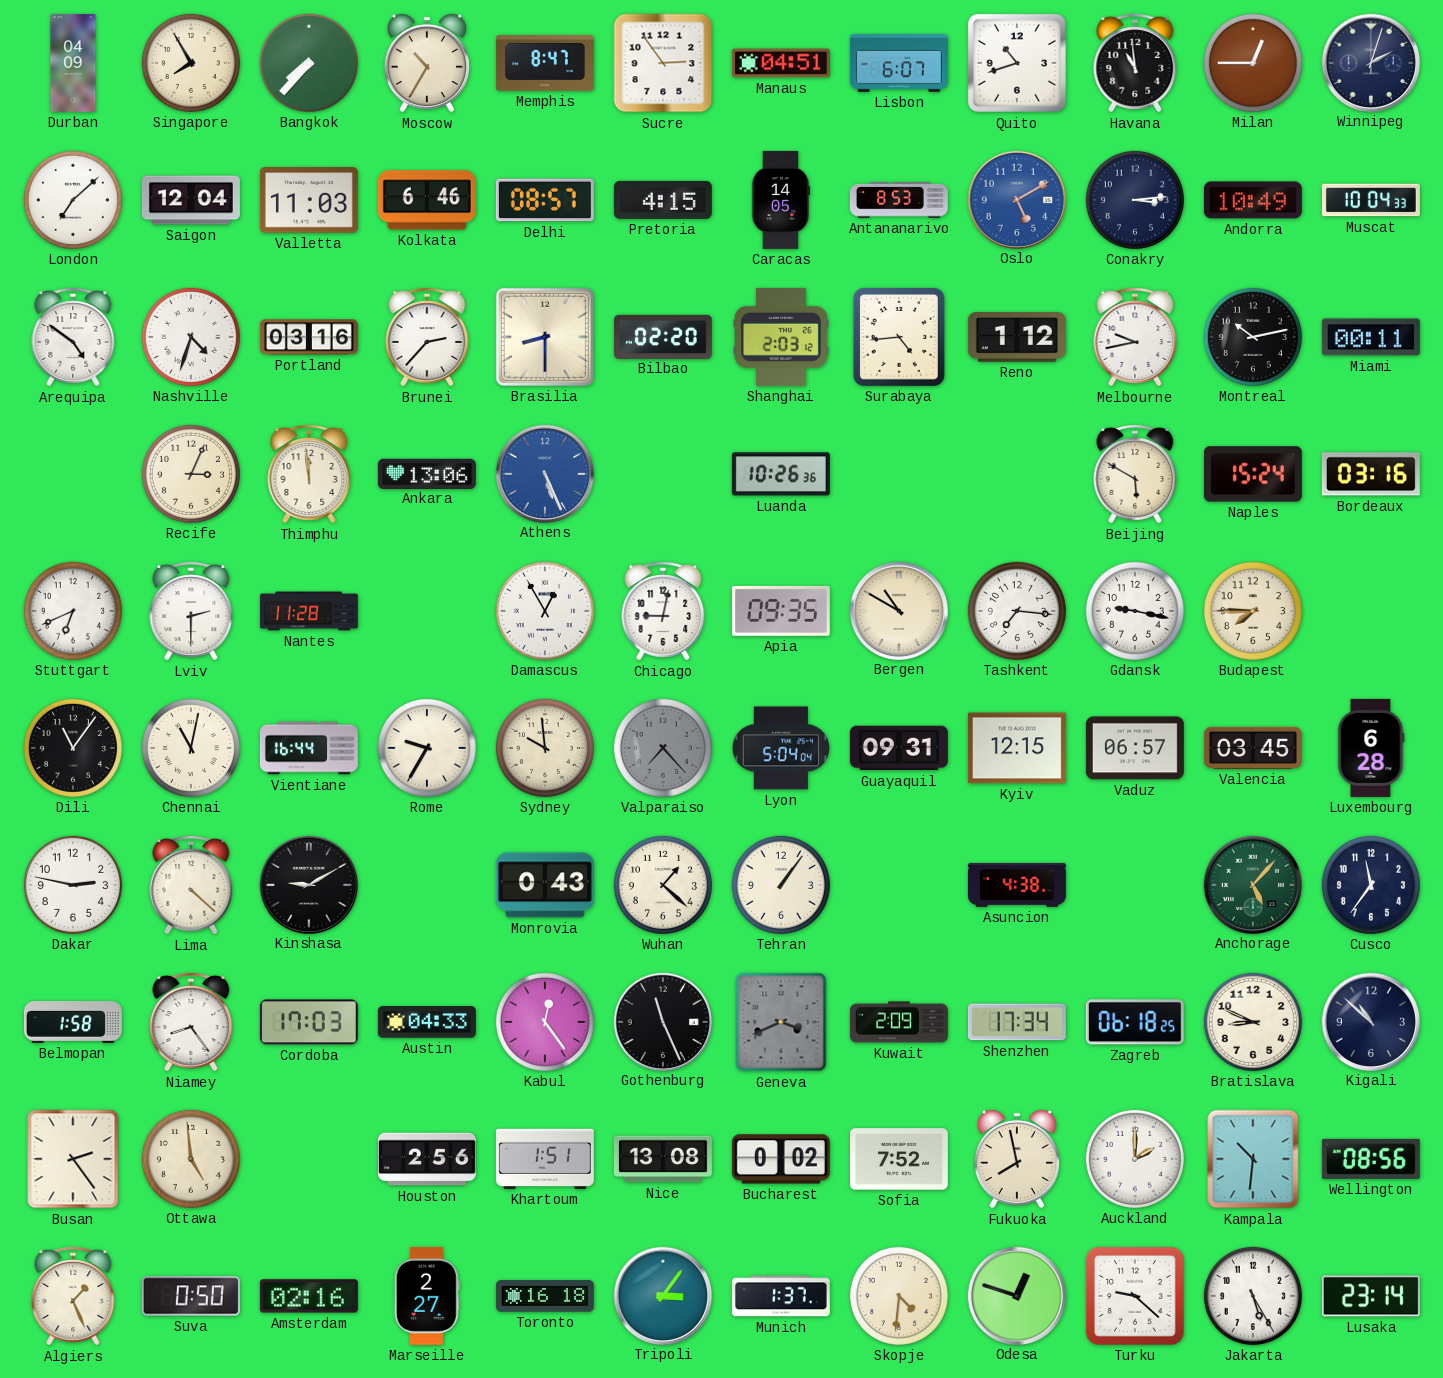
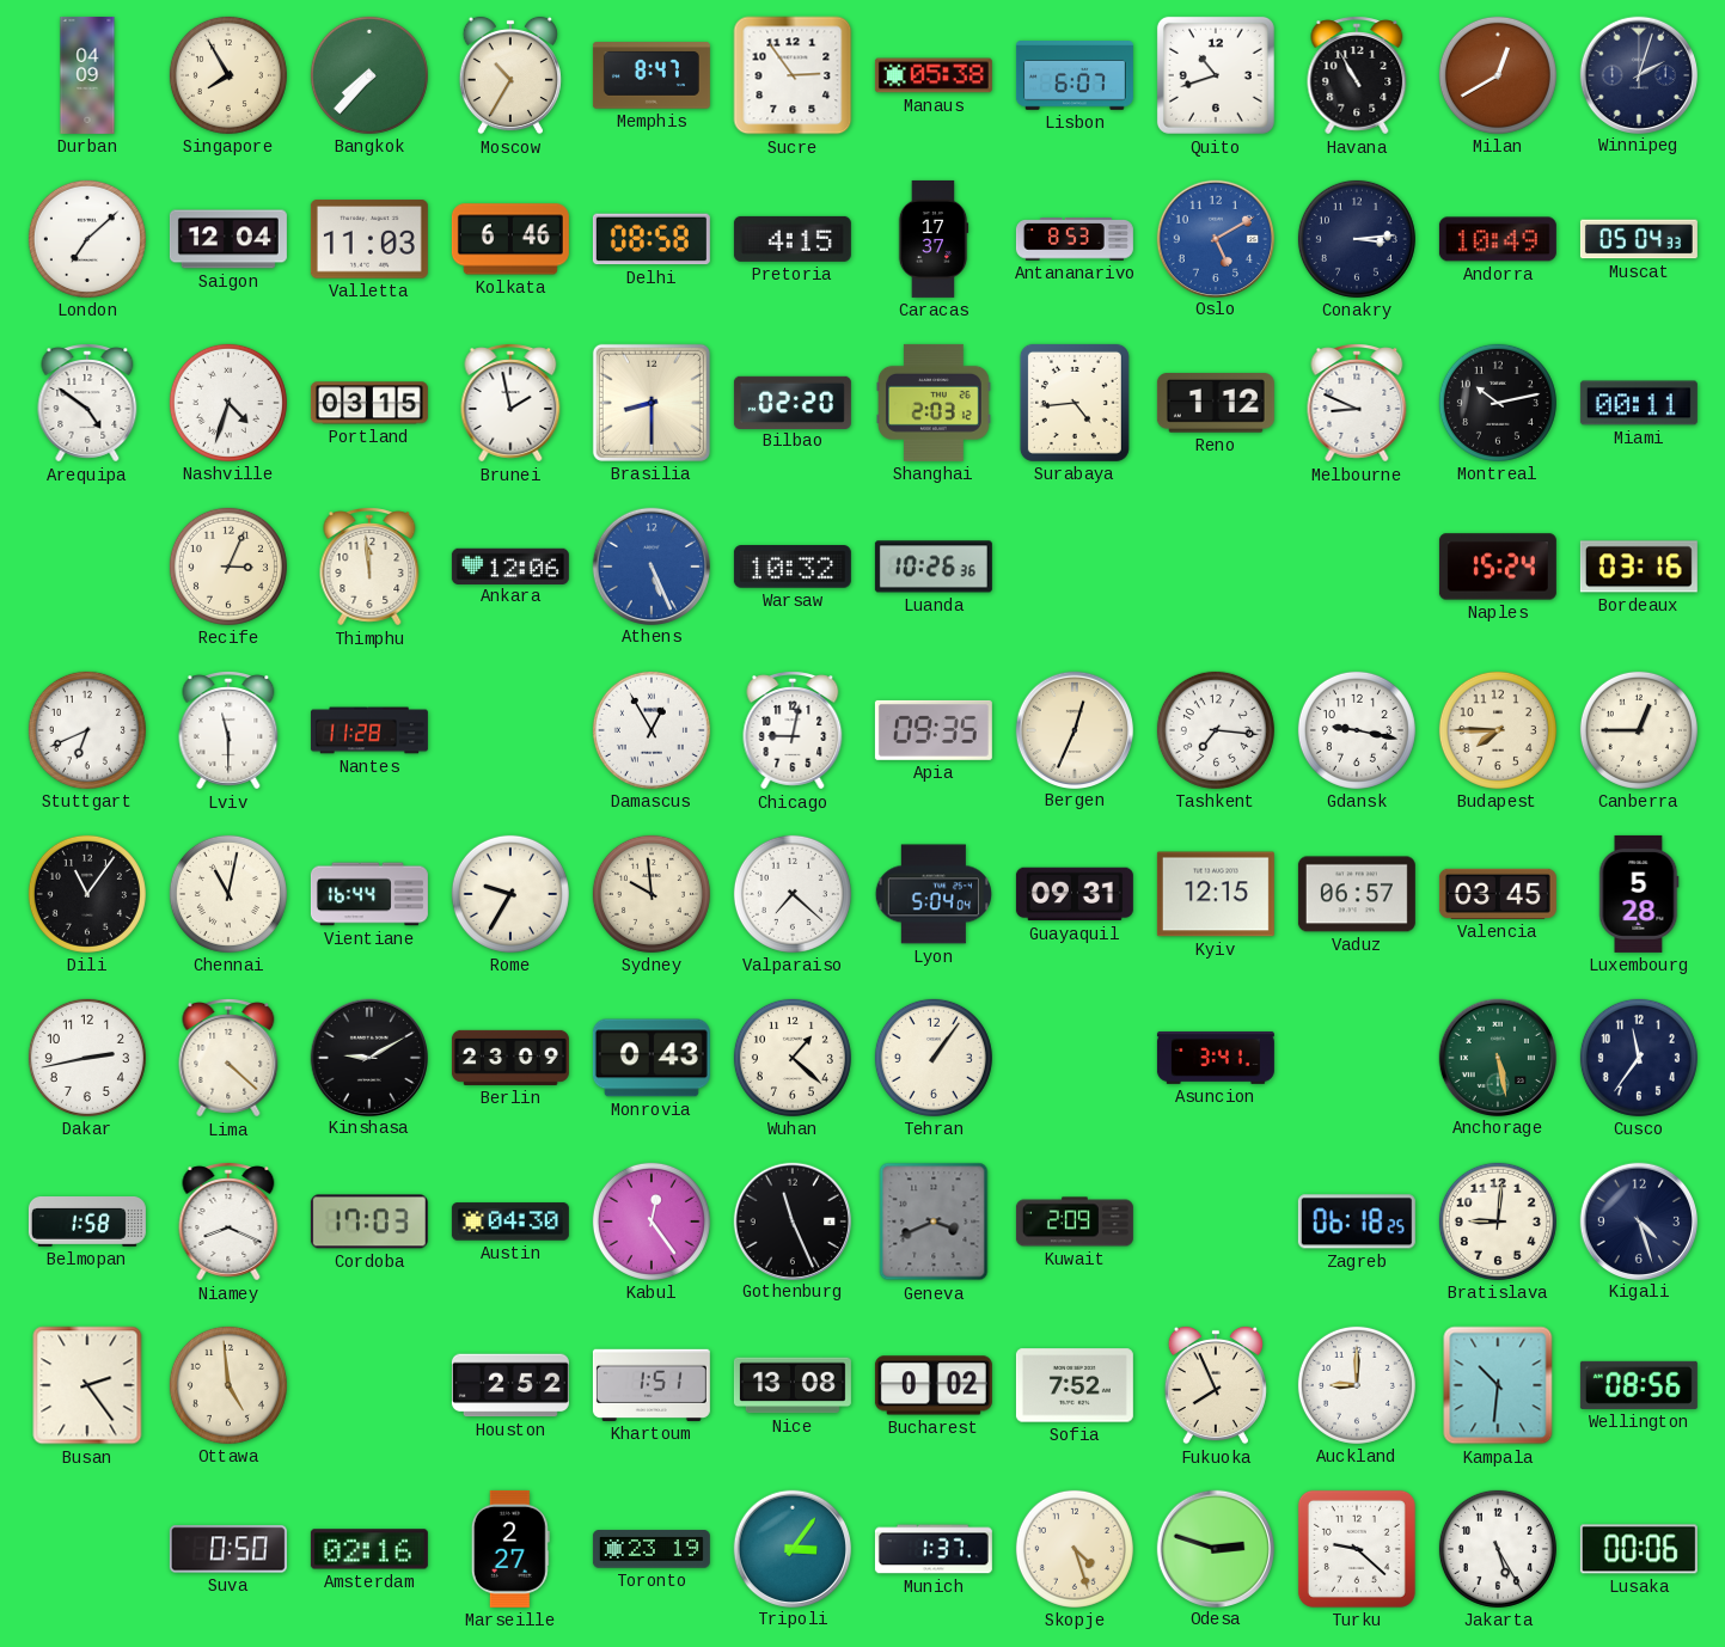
Manaus: 04:51 -> 05:38 (934, 75)
Havana: 10:59 -> 10:55 (1357, 75)
Milan: 12:45 -> 12:40 (1498, 75)
Delhi: 08:57 -> 08:58 (652, 239)
Caracas: 14:05 -> 17:37 (934, 239)
Muscat: 10:04 -> 05:04 (1639, 239)
Portland: 03:16 -> 03:15 (369, 403)
Brunei: 2:37 -> 1:58 (510, 403)
Melbourne: 9:43 -> 8:49 (1357, 403)
Ankara: 13:06 -> 12:06 (510, 565)
Warsaw: none -> 10:32 (793, 567)
Beijing: 5:50 -> none (1135, 474)
Lviv: 2:30 -> 11:30 (228, 730)
Bergen: 10:50 -> 12:34 (1073, 729)
Canberra: none -> 12:45 (1639, 730)
Valparaiso: 7:23 -> 7:22 (793, 894)
Valparaiso dial: grey -> white (793, 894)
Luxembourg: 6:28 -> 5:28 (1639, 894)
Dakar: 2:47 -> 2:43 (87, 1058)
Berlin: none -> 23:09 (510, 1058)
Asuncion: 4:38 -> 3:41 (1216, 1058)
Anchorage: 5:07 -> 5:28 (1497, 1057)
Niamey: 8:24 -> 8:19 (228, 1222)
Austin: 04:33 -> 04:30 (510, 1222)
Shenzhen: 17:34 -> none (1017, 1022)
Bratislava: 8:49 -> 9:01 (1498, 1222)
Kigali: 10:52 -> 4:27 (1638, 1220)
Houston: 2:56 -> 2:52 (510, 1385)
Fukuoka: 7:58 -> 7:56 (1216, 1385)
Auckland: 2:00 -> 9:00 (1357, 1385)
Algiers: 1:26 -> none (73, 1296)
Toronto: 16:18 -> 23:19 (652, 1549)
Skopje: 4:31 -> 4:27 (1075, 1549)
Odesa: 12:48 -> 2:48 (1215, 1548)
Lusaka: 23:14 -> 00:06 (1639, 1549)
